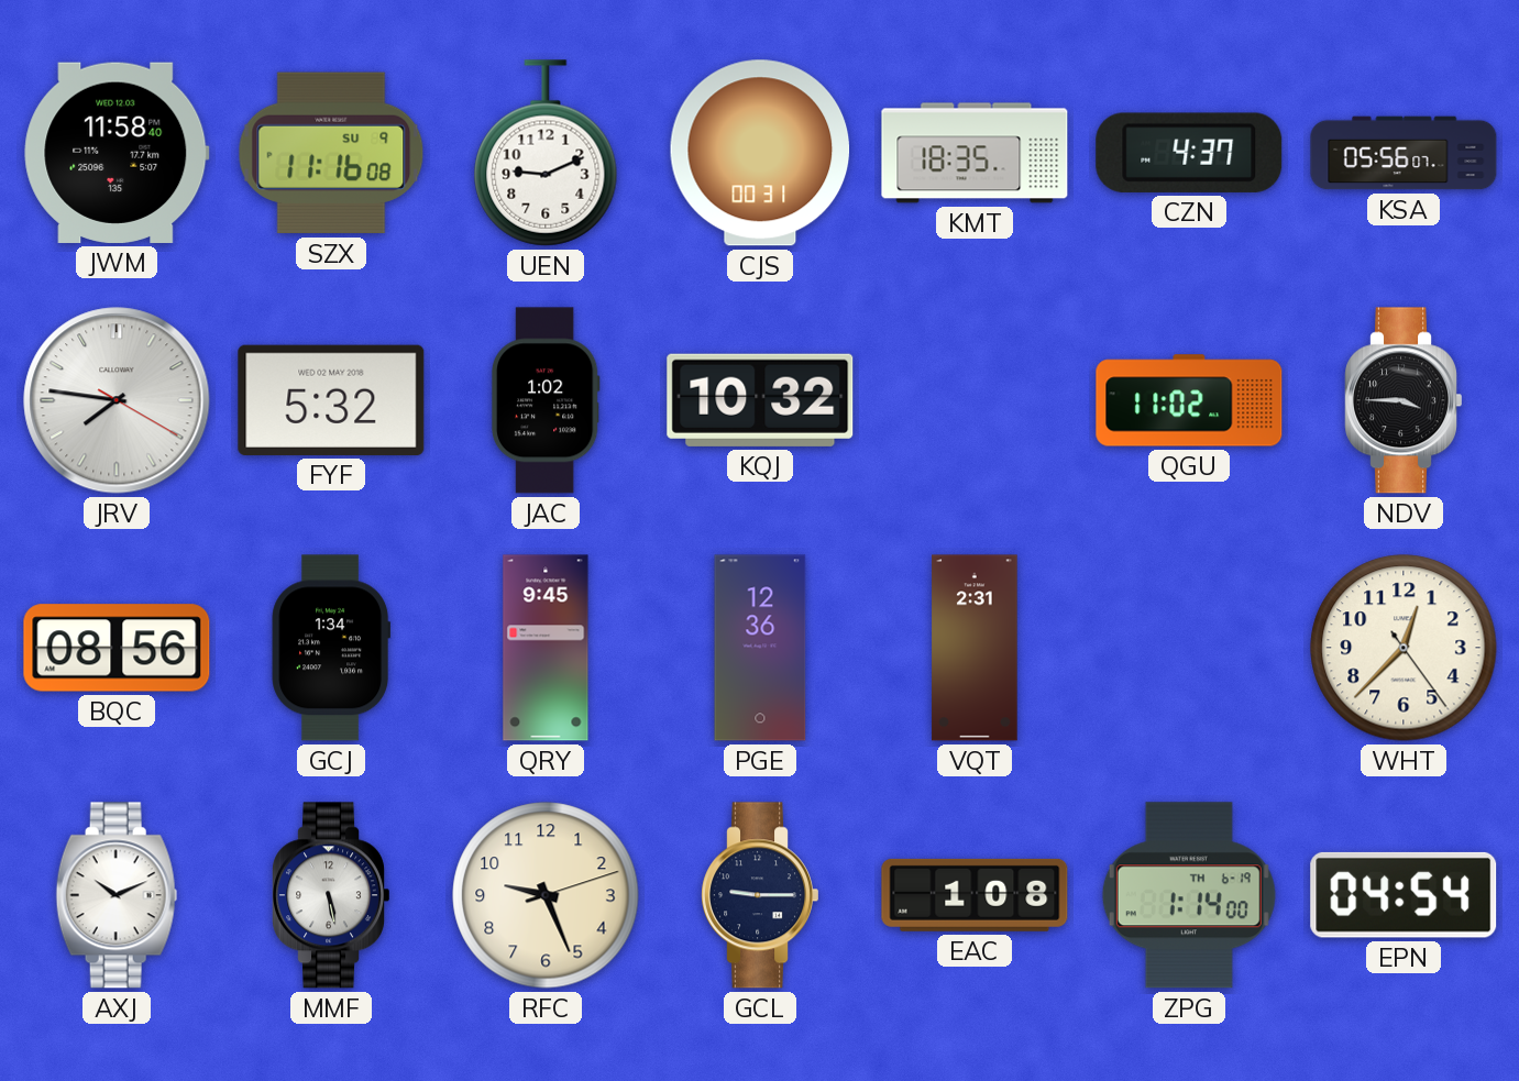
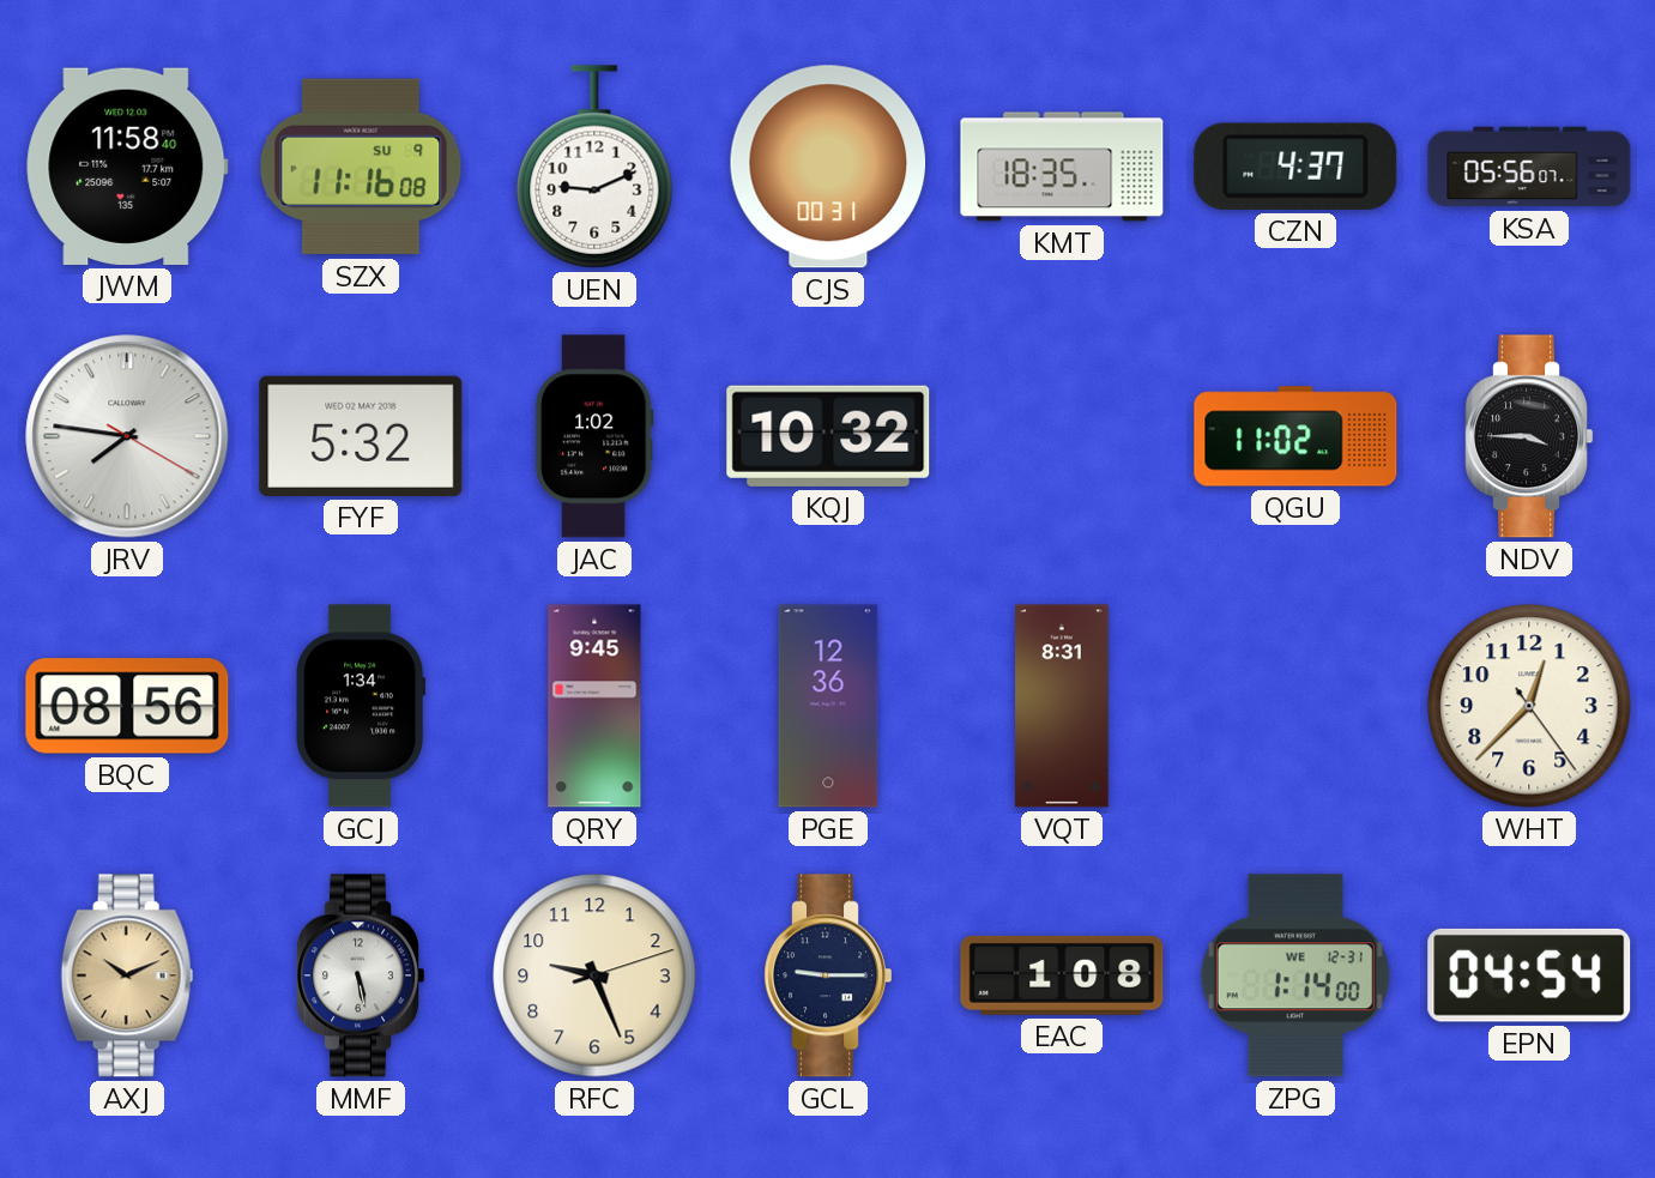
VQT: 2:31 -> 8:31 (1062, 706)
AXJ dial: white -> champagne (127, 975)
ZPG date: TH 6-19 -> WE 12-31 (1295, 975)
